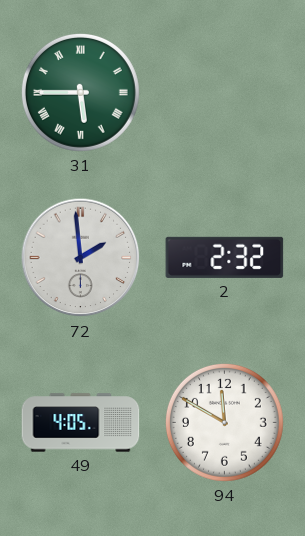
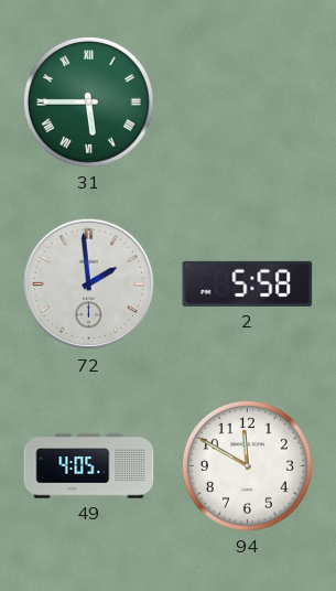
2: 2:32 -> 5:58 (248, 283)
